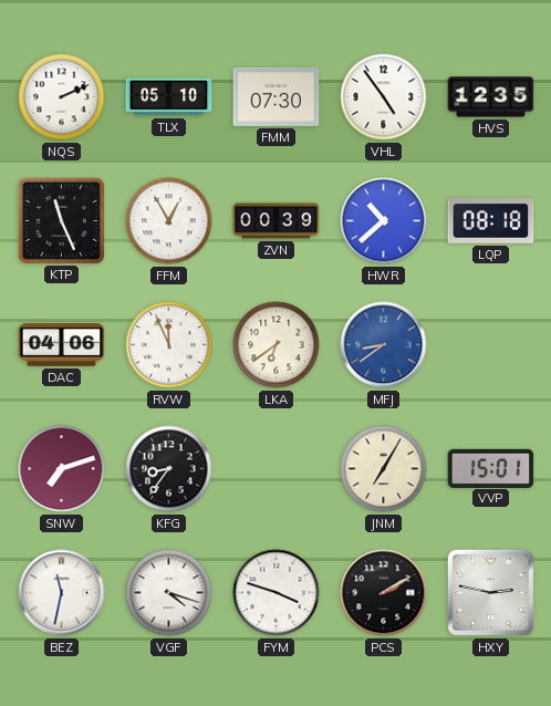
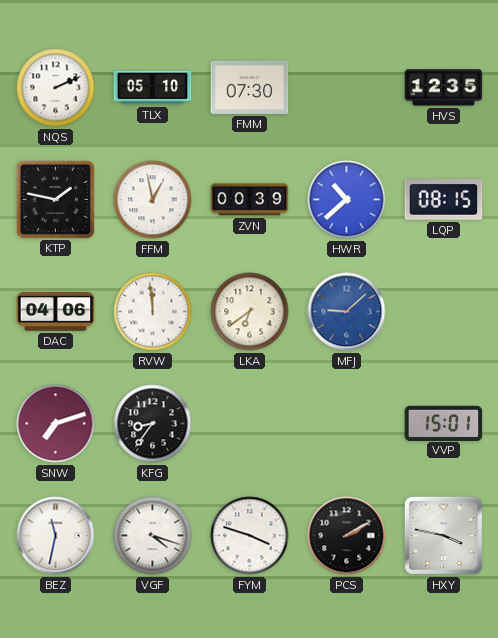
VHL: 4:54 -> none (384, 97)
KTP: 11:26 -> 1:47 (55, 199)
FFM: 12:55 -> 12:58 (153, 200)
LQP: 08:18 -> 08:15 (444, 200)
RVW: 11:56 -> 11:59 (153, 312)
MFJ: 8:39 -> 9:08 (347, 312)
JNM: 7:05 -> none (384, 469)
HXY: 2:47 -> 3:47 (443, 535)
